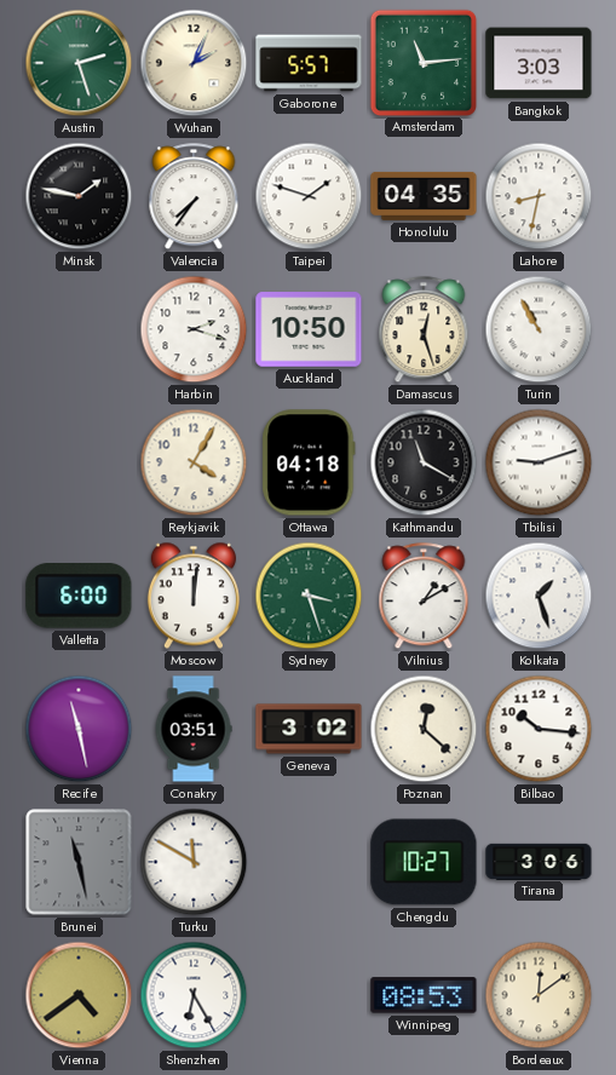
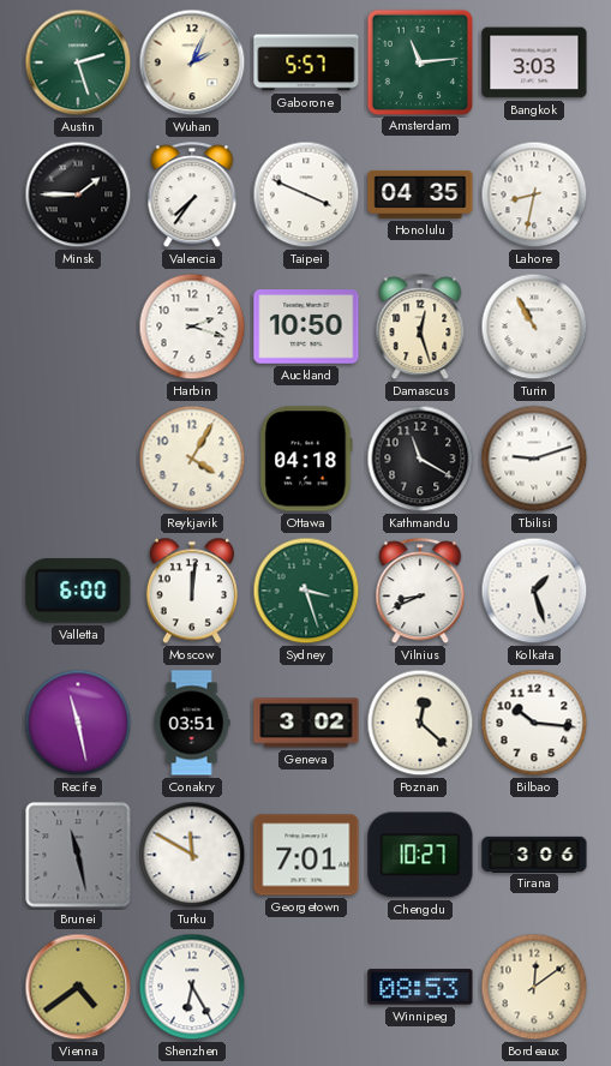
Minsk: 1:47 -> 1:45 (78, 194)
Taipei: 1:48 -> 3:49 (306, 194)
Vilnius: 1:10 -> 8:41 (420, 592)
Georgetown: none -> 7:01 (306, 855)
